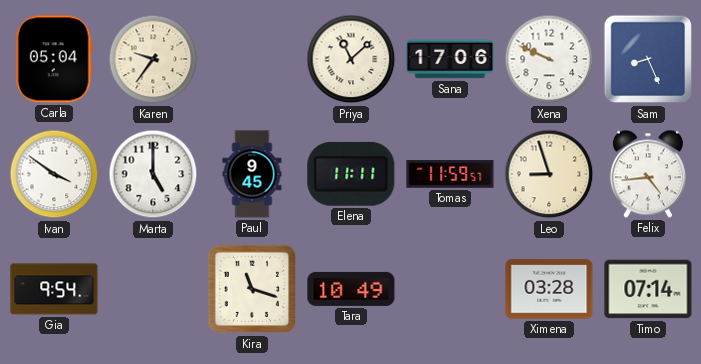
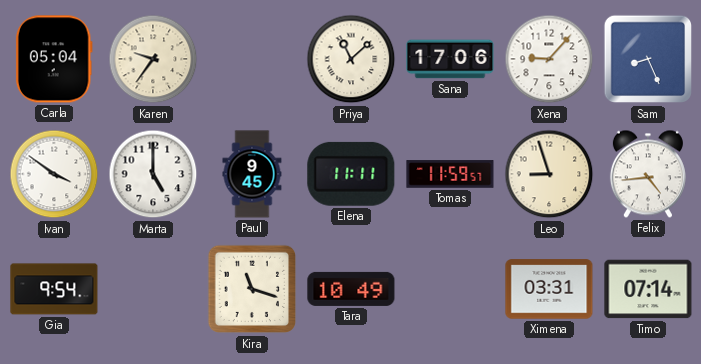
Xena: 9:49 -> 9:07 (549, 59)
Ximena: 03:28 -> 03:31 (549, 289)
